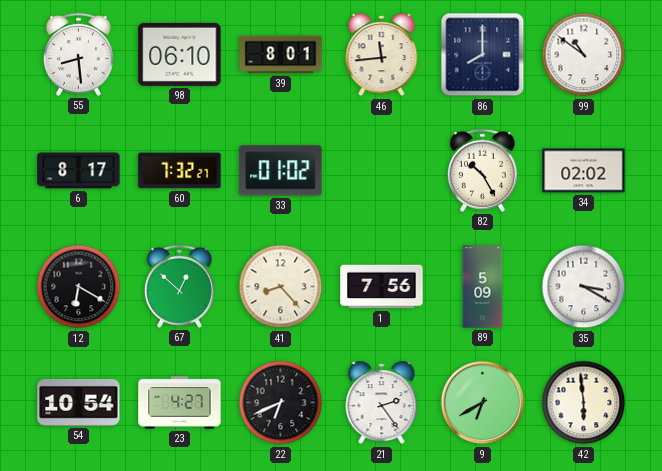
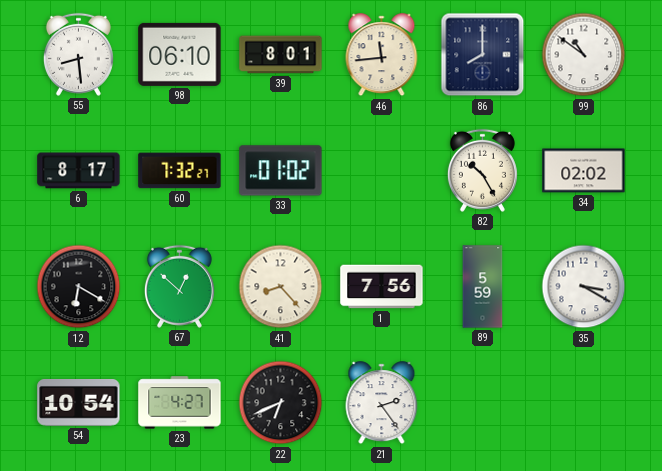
89: 5:09 -> 5:59 (483, 287)
9: 6:40 -> none (483, 403)
42: 5:59 -> none (584, 403)
